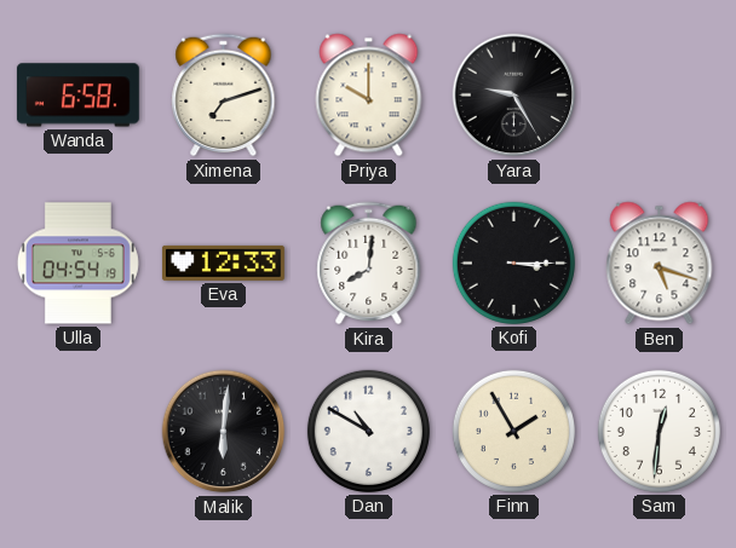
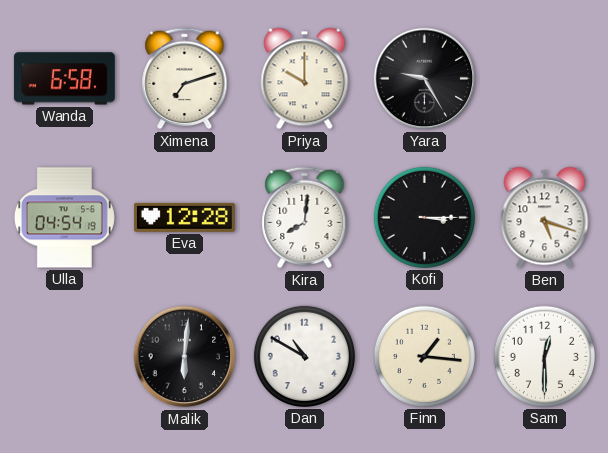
Eva: 12:33 -> 12:28 (184, 217)
Finn: 1:55 -> 1:16 (424, 356)
Sam: 12:31 -> 12:30 (544, 356)
